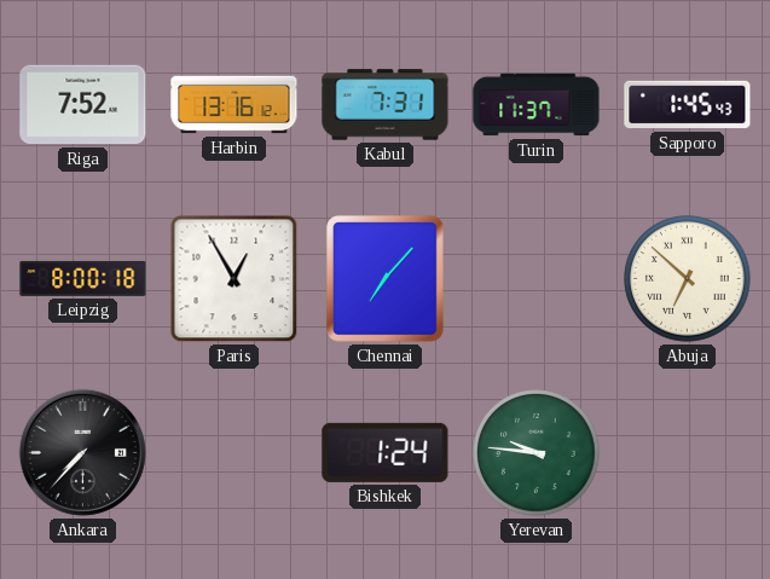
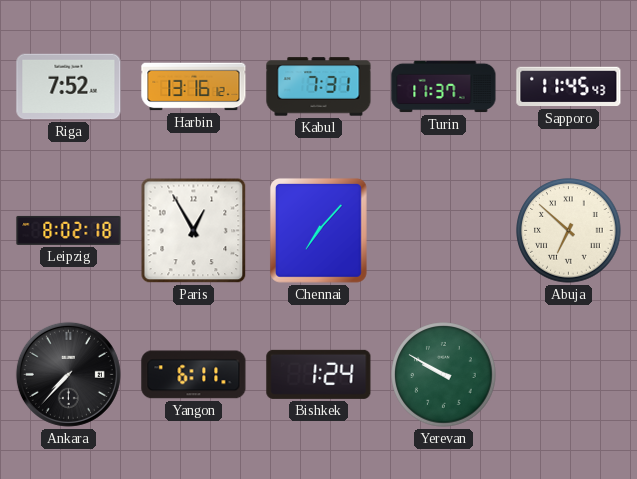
Sapporo: 1:45 -> 11:45 (569, 87)
Leipzig: 8:00 -> 8:02 (69, 230)
Yangon: none -> 6:11 (194, 375)
Yerevan: 9:46 -> 9:50 (444, 375)
